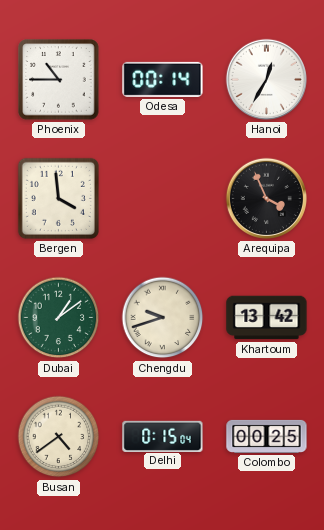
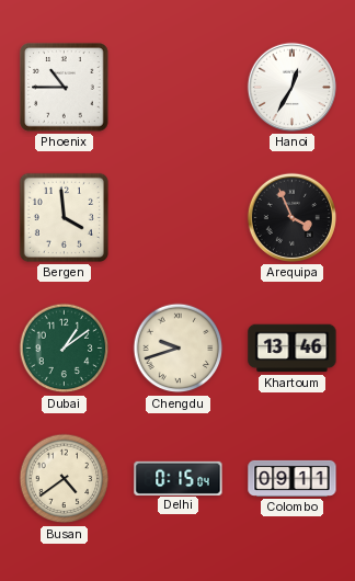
Odesa: 00:14 -> none (163, 79)
Khartoum: 13:42 -> 13:46 (293, 349)
Colombo: 00:25 -> 09:11 (293, 478)
